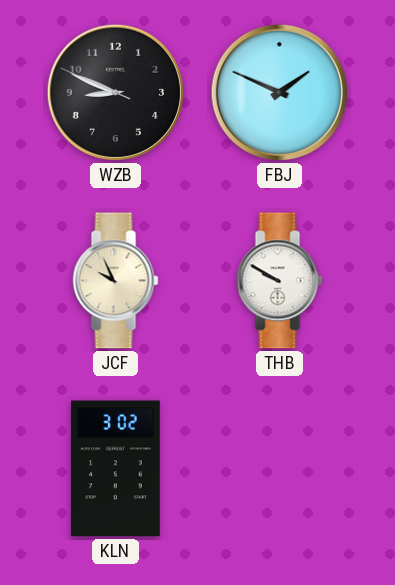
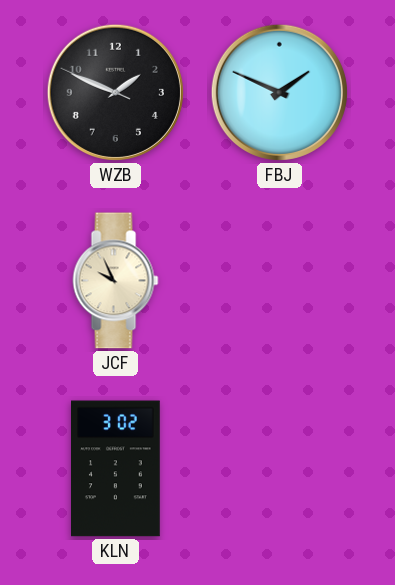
WZB: 8:48 -> 1:48 (115, 92)
THB: 9:50 -> none (280, 281)
